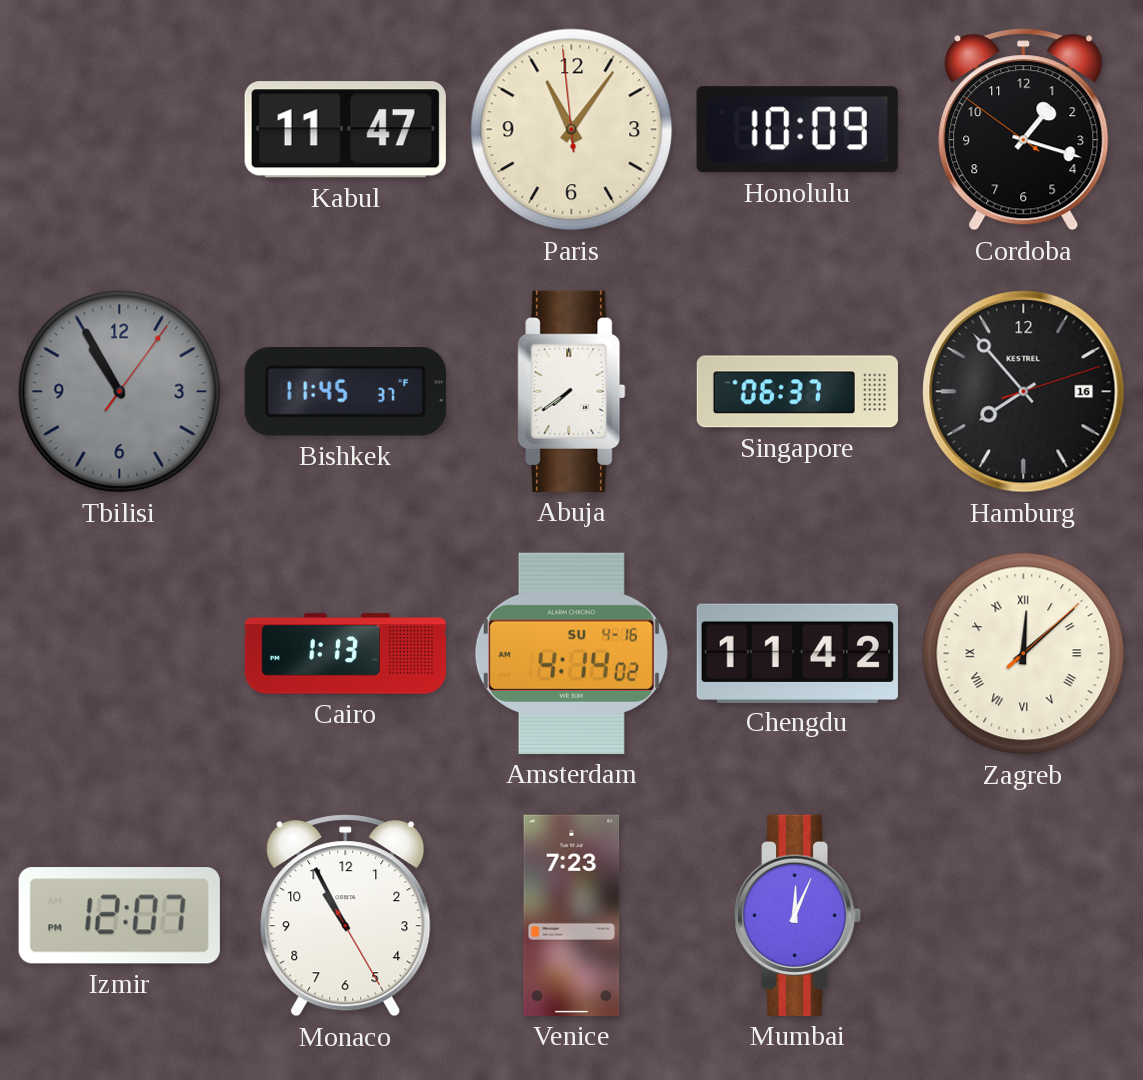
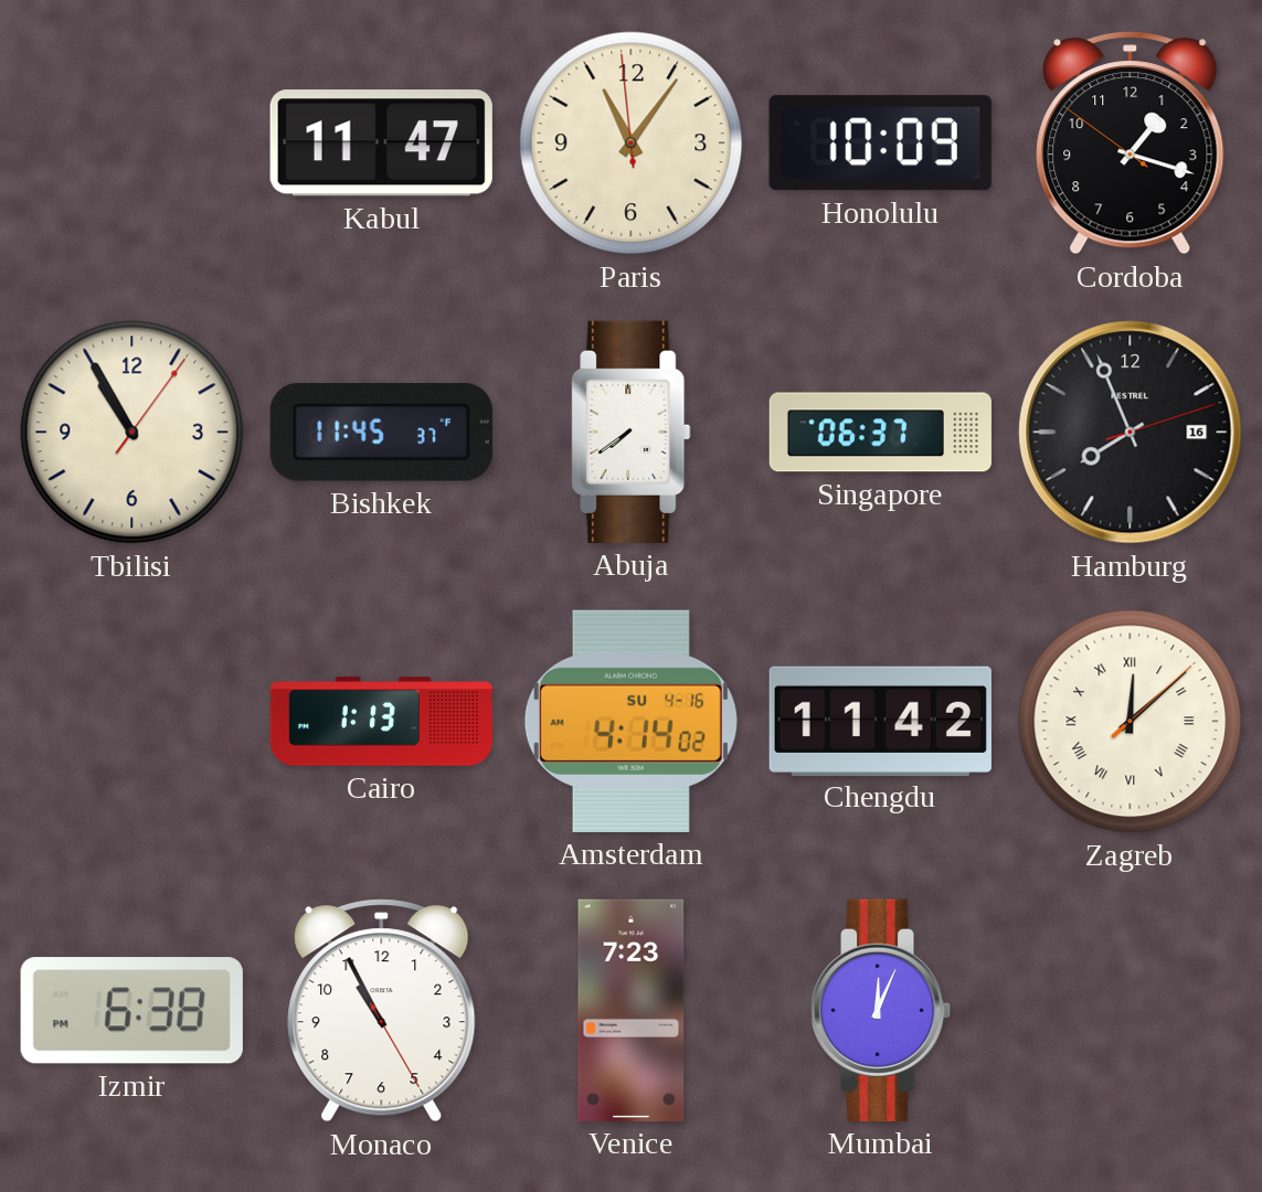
Tbilisi dial: grey -> cream (132, 433)
Hamburg: 7:53 -> 7:56 (1131, 433)
Izmir: 12:07 -> 6:38 (131, 1011)
